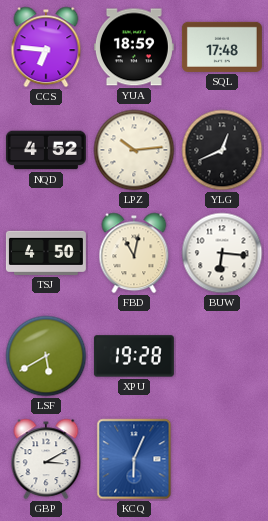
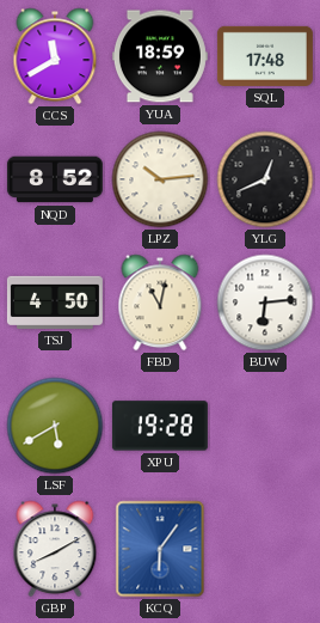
CCS: 6:46 -> 11:40 (55, 56)
NQD: 4:52 -> 8:52 (55, 179)
BUW: 6:16 -> 6:14 (265, 303)
GBP: 3:10 -> 8:10 (55, 549)
KCQ: 6:04 -> 6:06 (160, 549)
